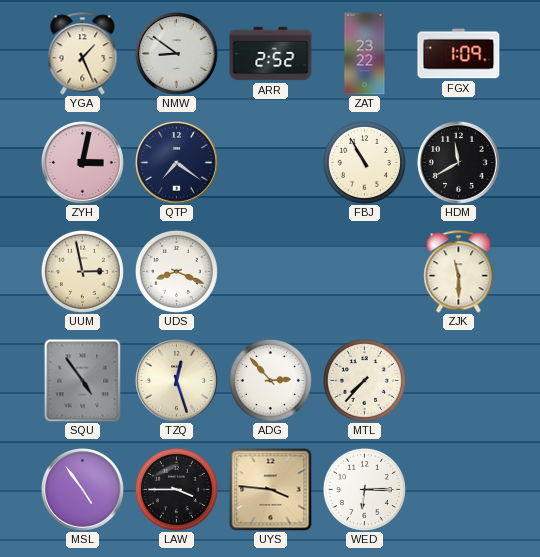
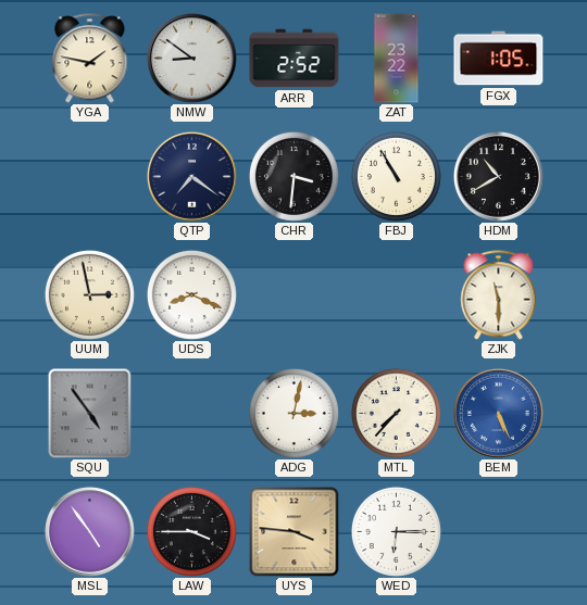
YGA: 1:26 -> 1:47 (90, 59)
FGX: 1:09 -> 1:05 (499, 59)
ZYH: 3:02 -> none (83, 163)
CHR: none -> 3:31 (293, 176)
HDM: 11:40 -> 10:40 (499, 177)
TZQ: 12:27 -> none (177, 381)
ADG: 2:53 -> 3:02 (293, 413)
BEM: none -> 5:26 (499, 414)
